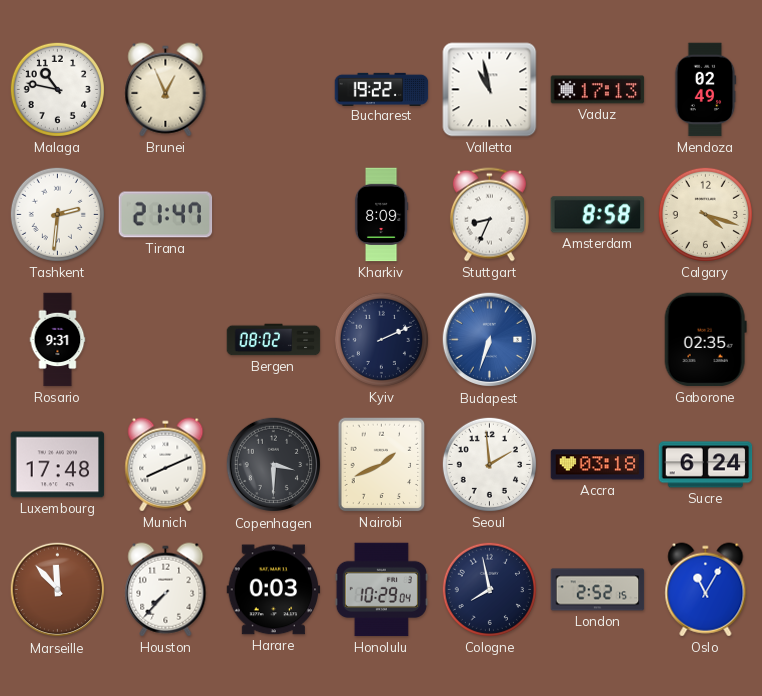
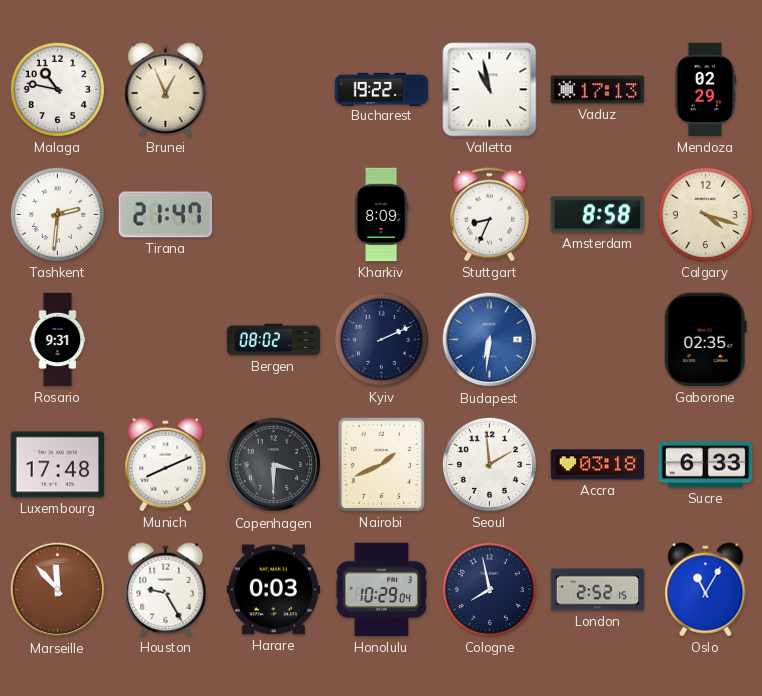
Mendoza: 02:49 -> 02:29 (705, 90)
Budapest: 6:33 -> 6:31 (490, 340)
Sucre: 6:24 -> 6:33 (706, 465)
Houston: 7:37 -> 9:25 (166, 590)
